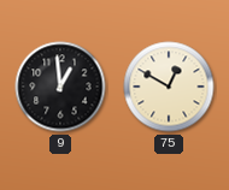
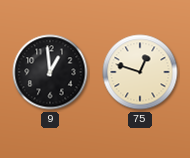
75: 12:50 -> 12:48 (140, 72)
